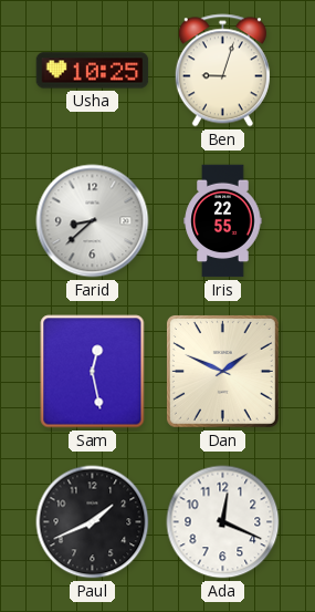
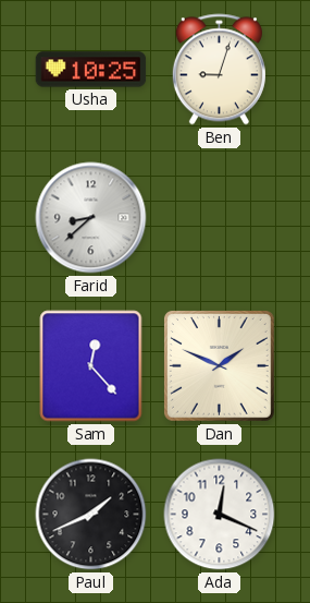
Iris: 22:55 -> none (223, 221)
Sam: 12:28 -> 12:23 (91, 366)
